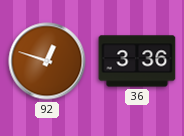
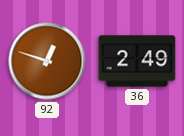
36: 3:36 -> 2:49 (137, 61)
